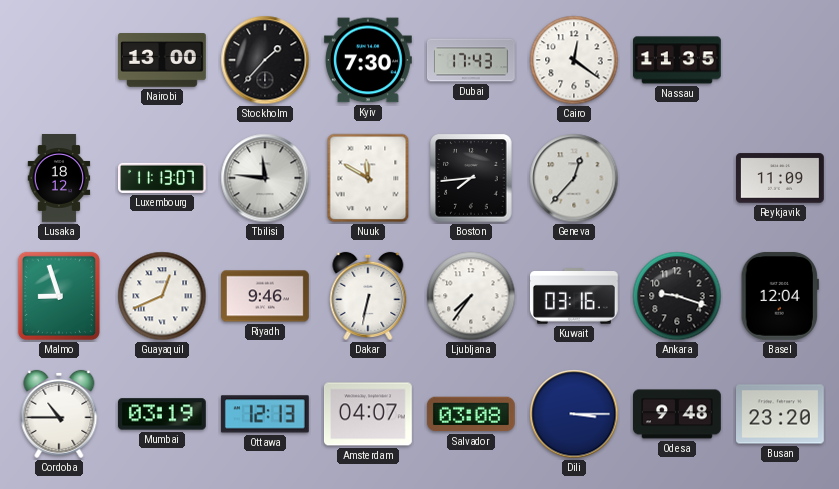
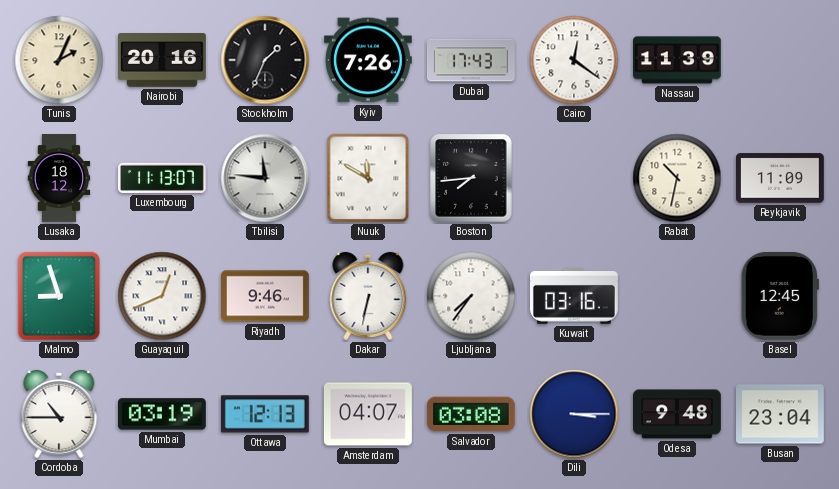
Tunis: none -> 2:04 (59, 60)
Nairobi: 13:00 -> 20:16 (163, 60)
Stockholm: 1:37 -> 1:34 (265, 60)
Kyiv: 7:30 -> 7:26 (368, 60)
Nassau: 11:35 -> 11:39 (678, 60)
Geneva: 12:37 -> none (574, 178)
Rabat: none -> 10:32 (677, 178)
Ankara: 9:18 -> none (677, 296)
Basel: 12:04 -> 12:45 (780, 296)
Busan: 23:20 -> 23:04 (781, 414)
